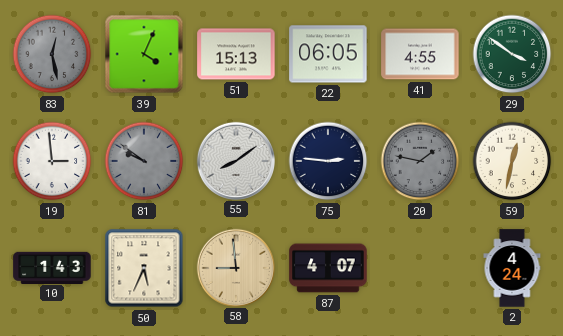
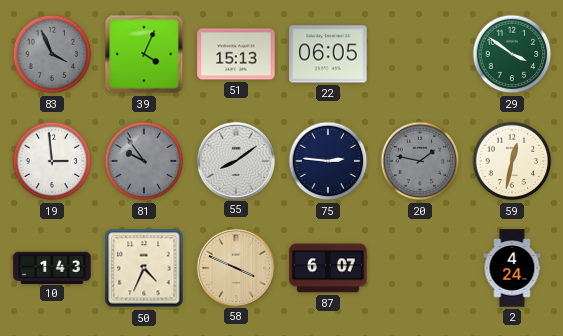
83: 12:28 -> 3:56 (52, 54)
41: 4:55 -> none (420, 54)
81: 9:51 -> 9:54 (144, 161)
50: 5:34 -> 4:34 (144, 268)
58: 8:59 -> 3:49 (235, 267)
87: 4:07 -> 6:07 (328, 268)
